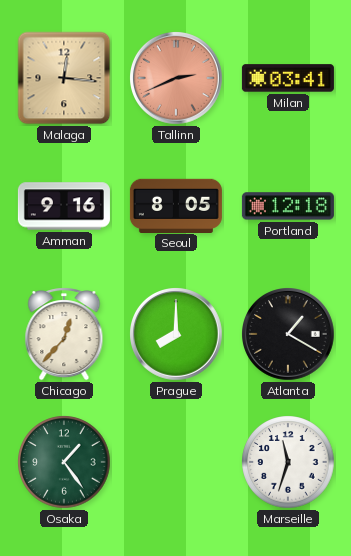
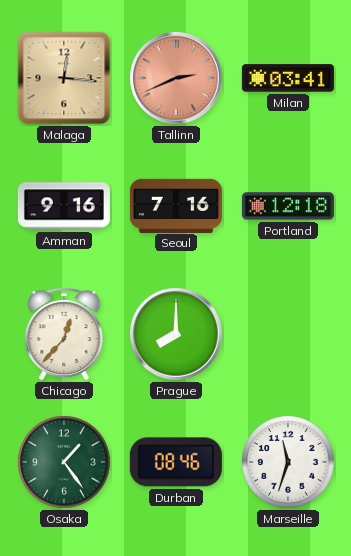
Seoul: 8:05 -> 7:16 (176, 205)
Atlanta: 1:20 -> none (289, 335)
Durban: none -> 08:46 (176, 462)
